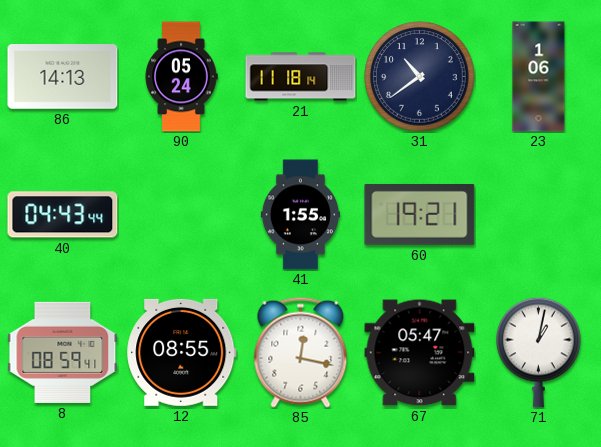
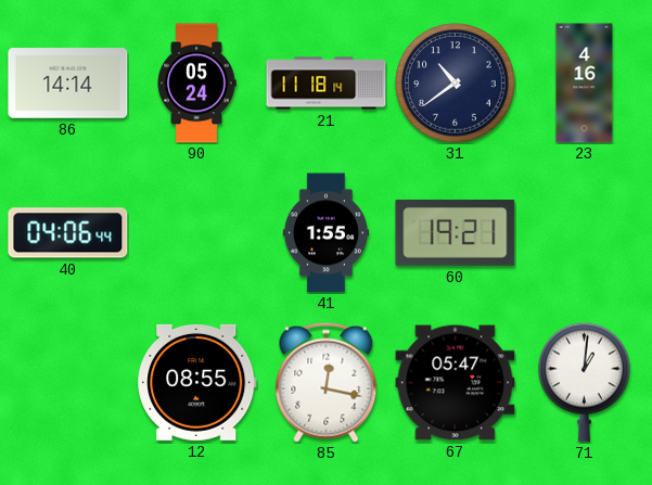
86: 14:13 -> 14:14 (68, 84)
23: 1:06 -> 4:16 (585, 84)
40: 04:43 -> 04:06 (68, 233)
8: 08:59 -> none (63, 352)
71: 1:02 -> 1:01 (585, 382)
